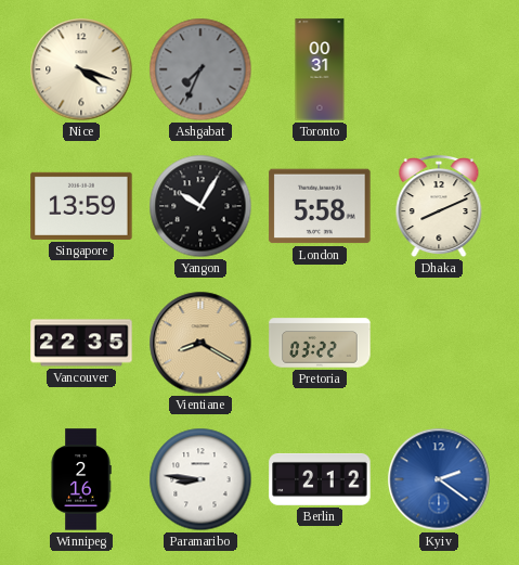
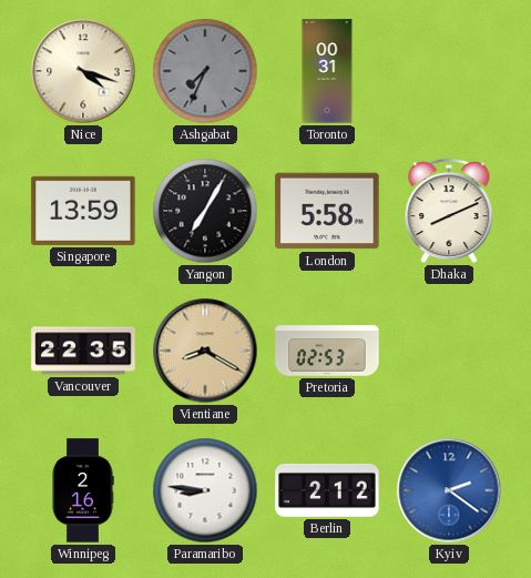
Yangon: 10:05 -> 7:05 (205, 211)
Pretoria: 03:22 -> 02:53 (327, 351)
